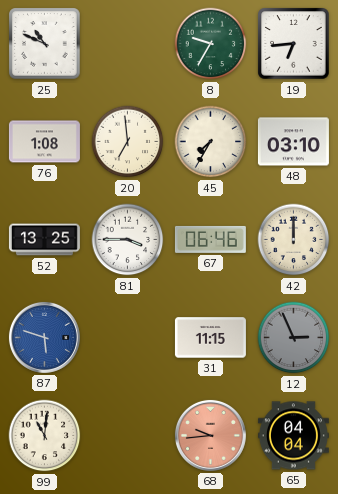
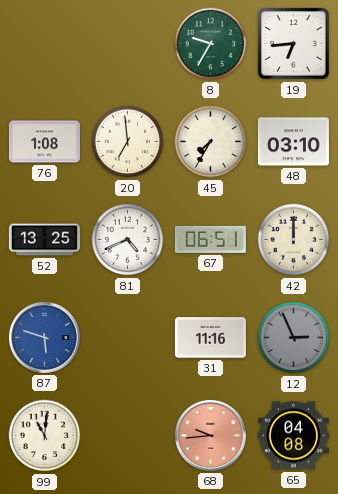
25: 10:49 -> none (45, 44)
81: 3:45 -> 4:41 (128, 240)
67: 06:46 -> 06:51 (210, 239)
31: 11:15 -> 11:16 (210, 338)
65: 04:04 -> 04:08 (293, 436)
